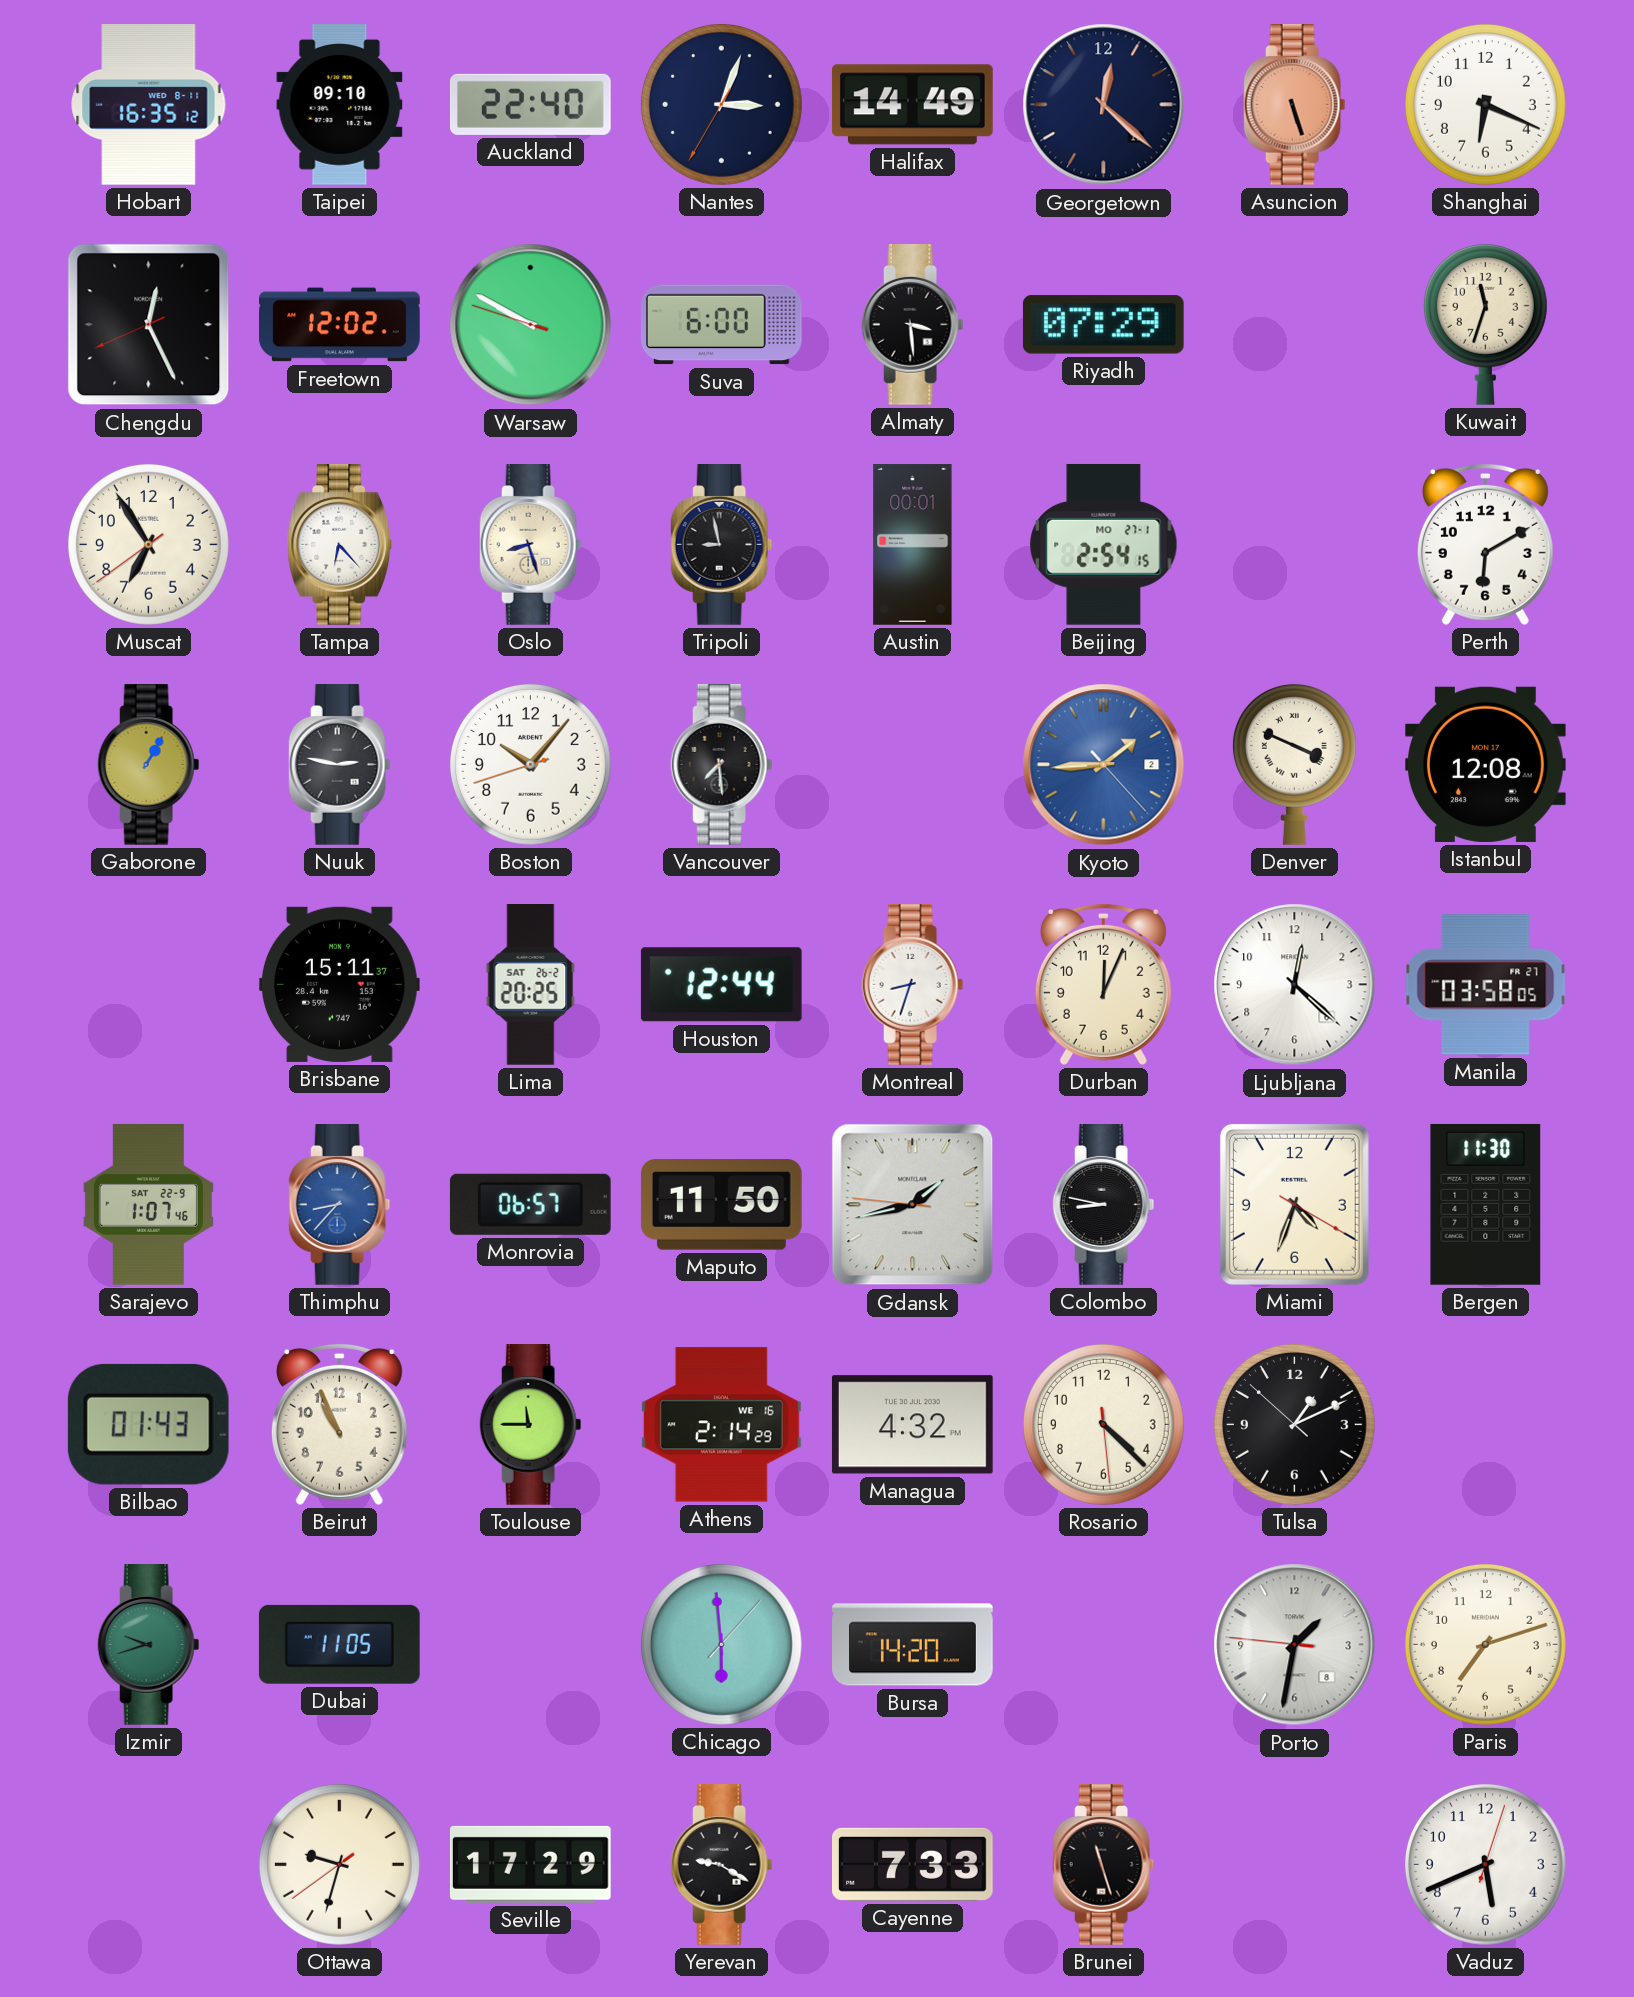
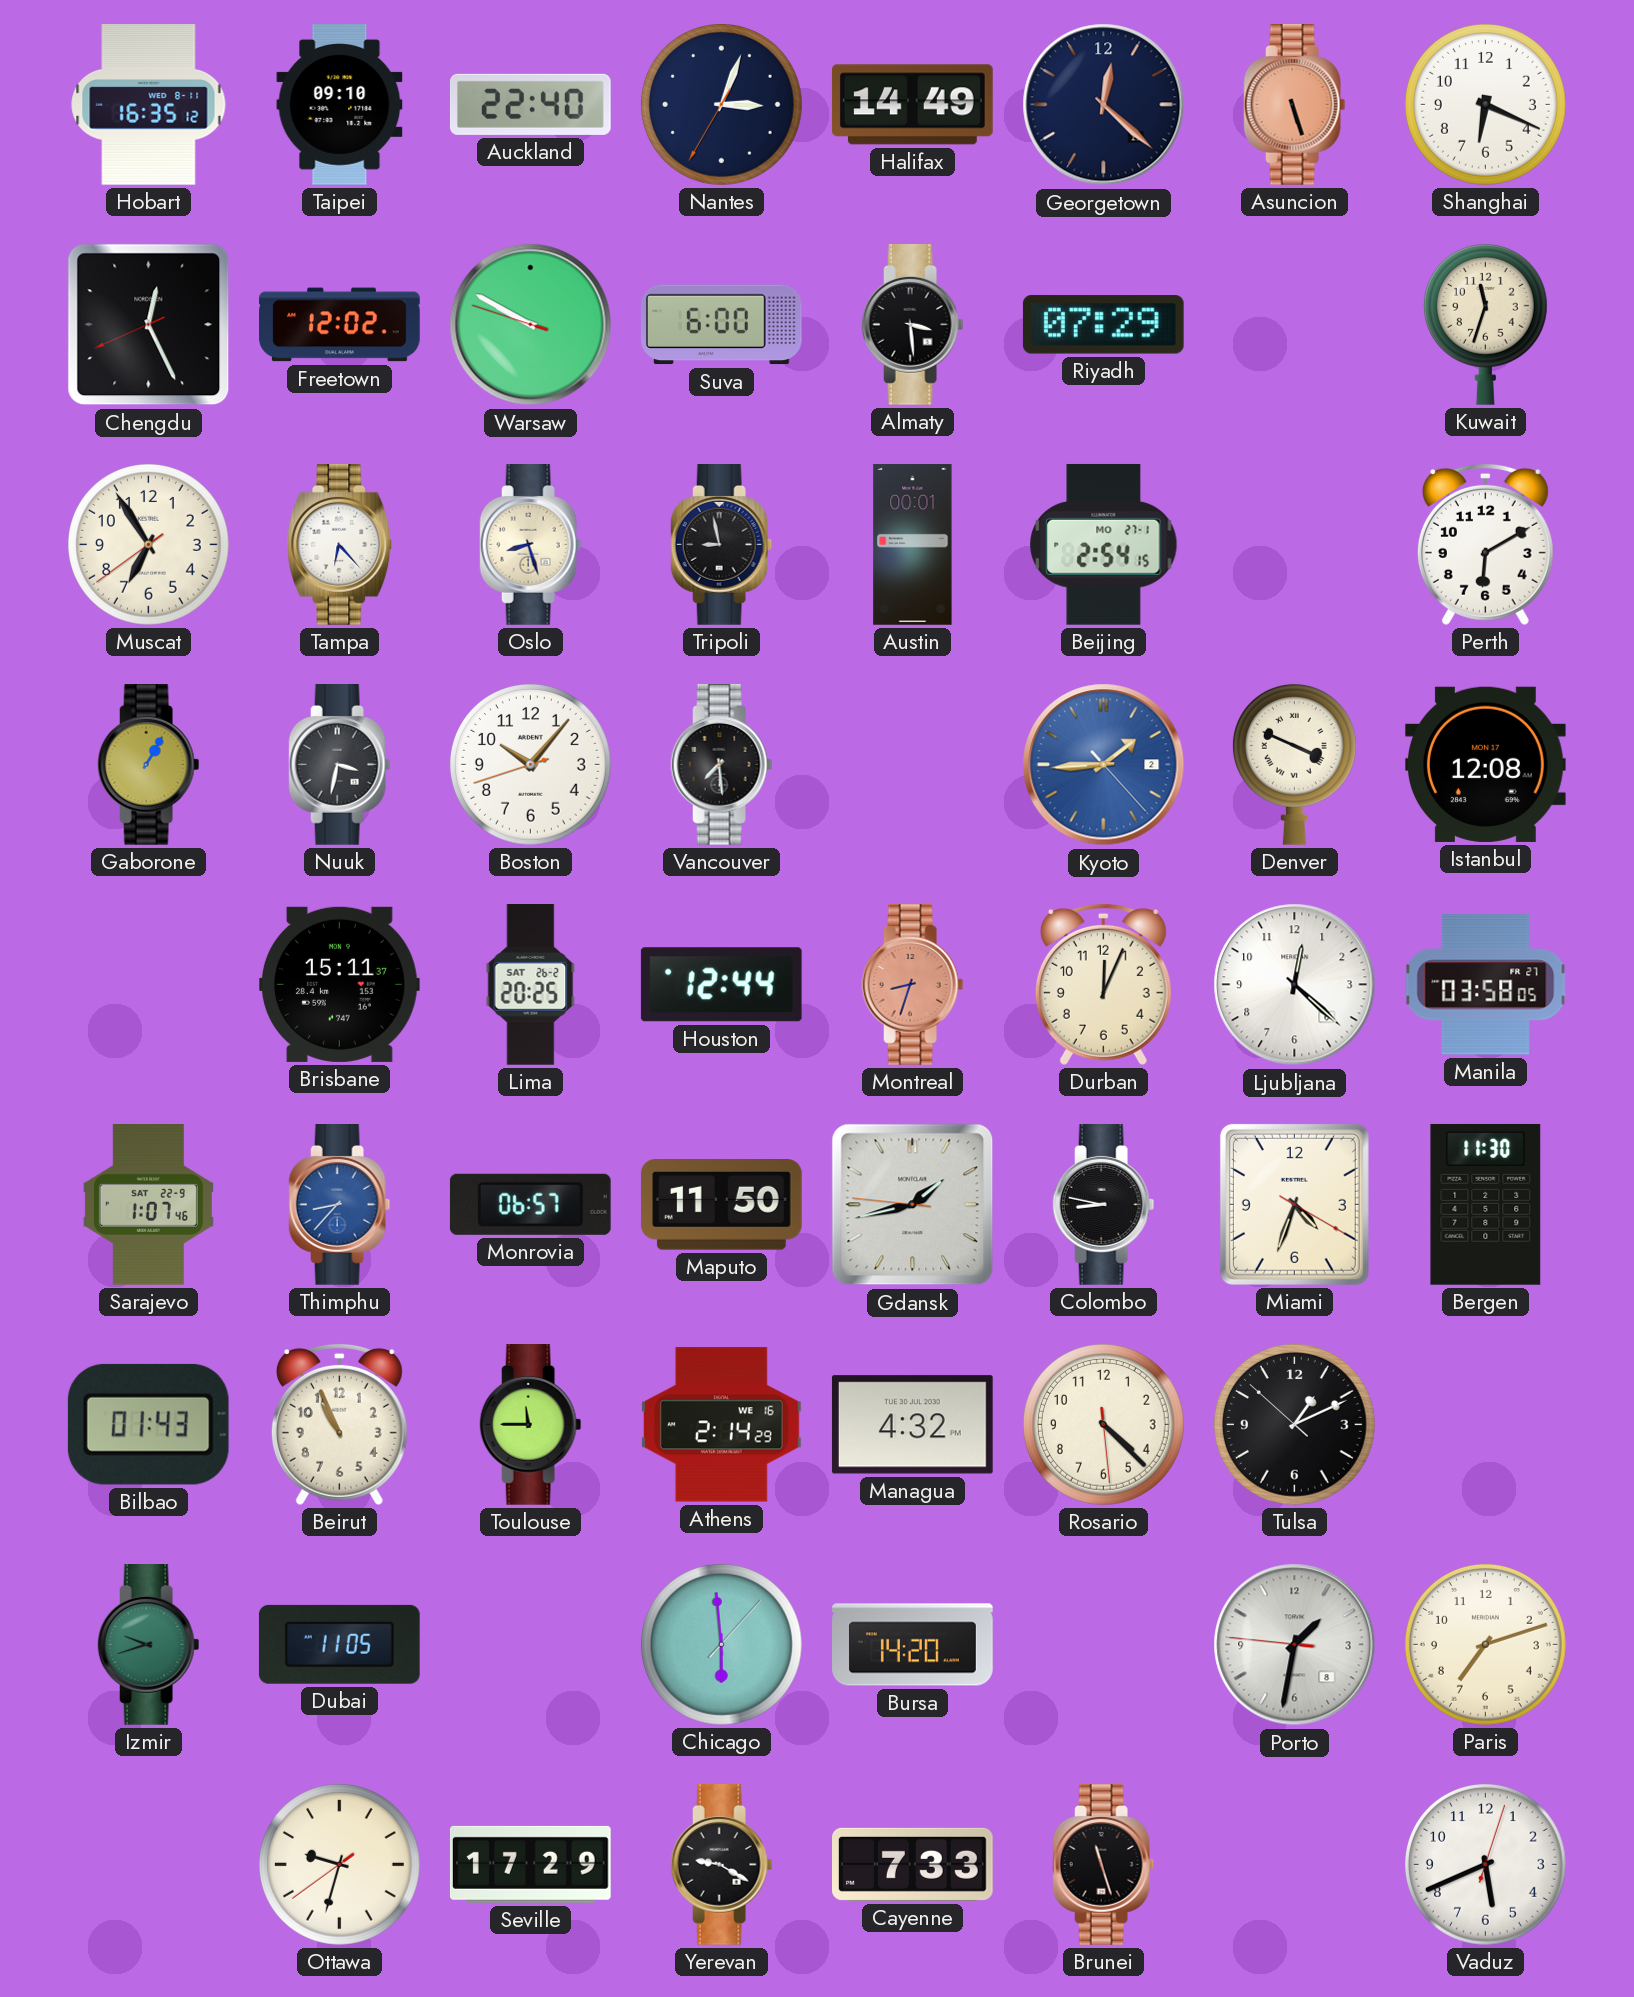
Nuuk: 2:47 -> 3:32 (340, 765)
Montreal dial: white -> salmon (913, 985)
